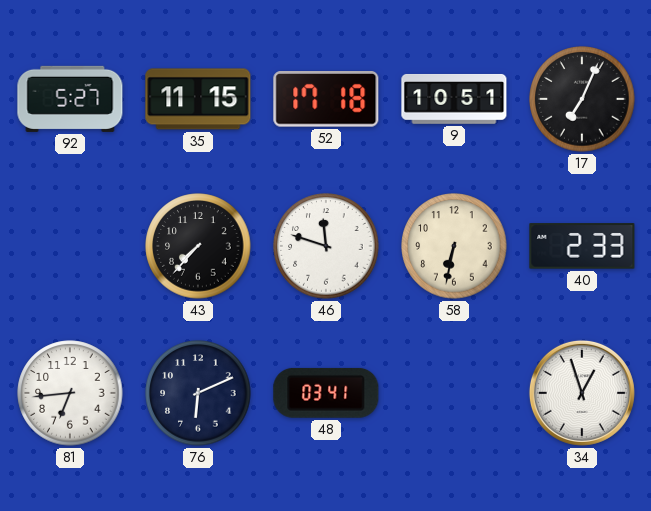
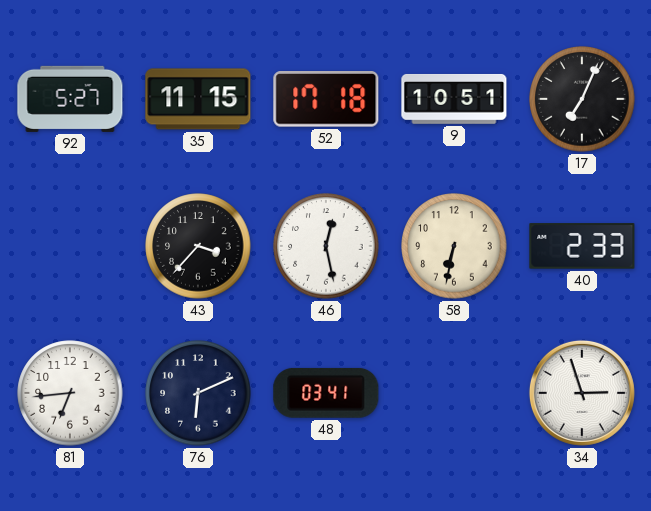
43: 7:37 -> 3:37 (198, 246)
46: 11:48 -> 12:28 (326, 246)
34: 12:57 -> 2:57 (582, 393)
